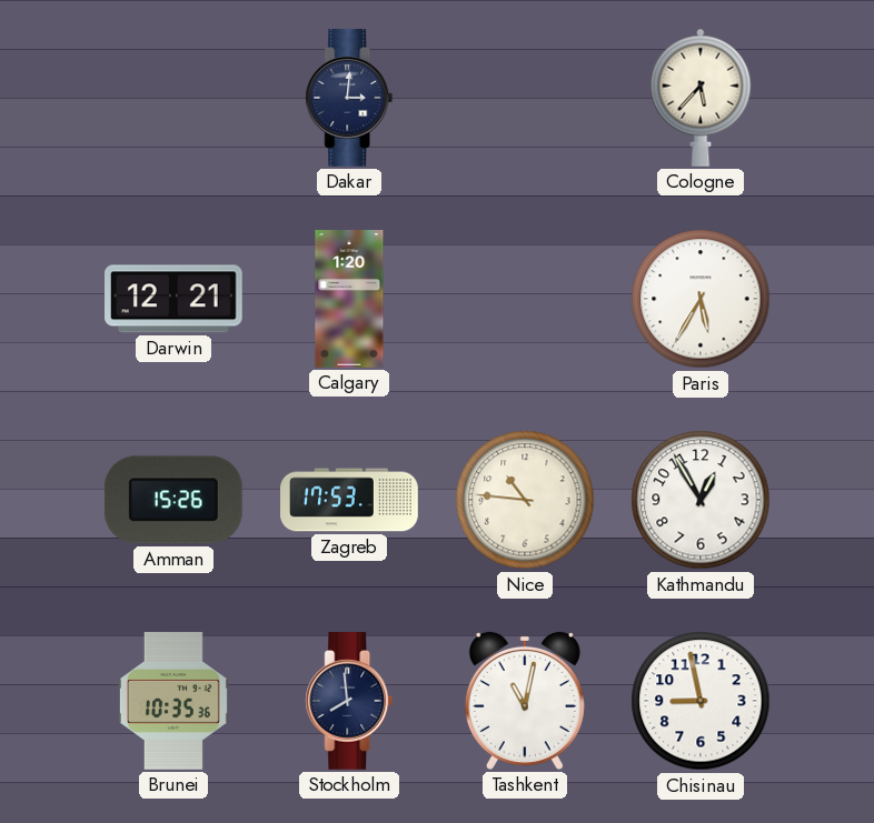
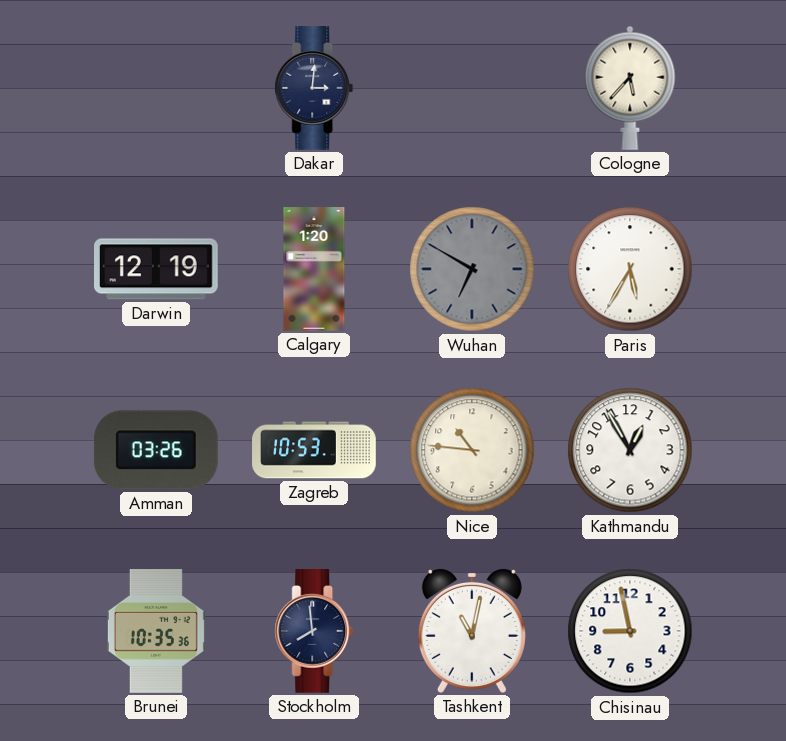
Darwin: 12:21 -> 12:19 (157, 269)
Wuhan: none -> 6:50 (472, 269)
Amman: 15:26 -> 03:26 (156, 450)
Zagreb: 17:53 -> 10:53 (314, 450)
